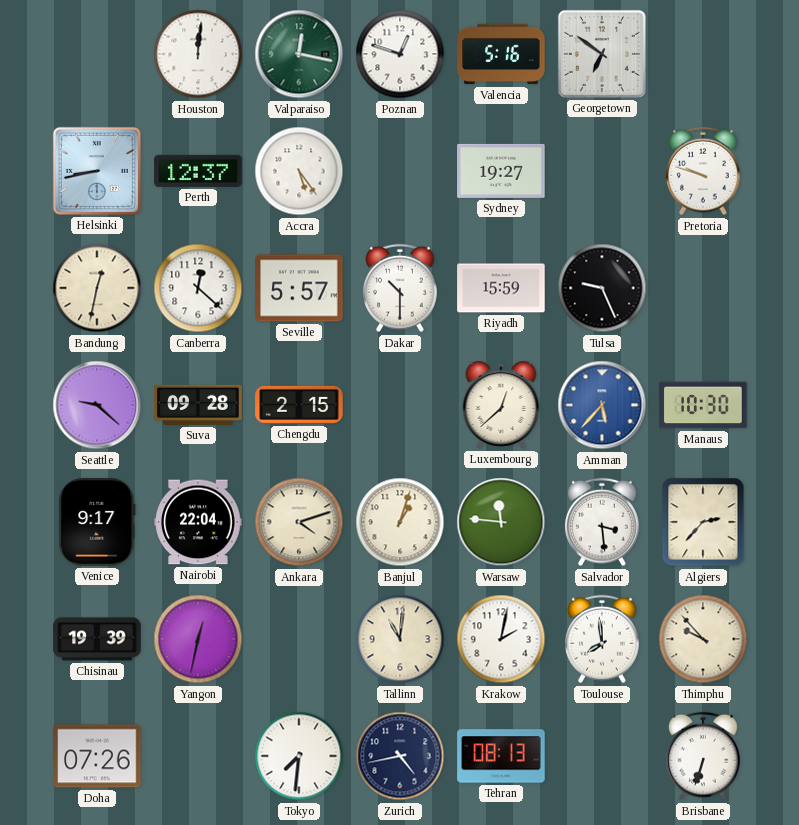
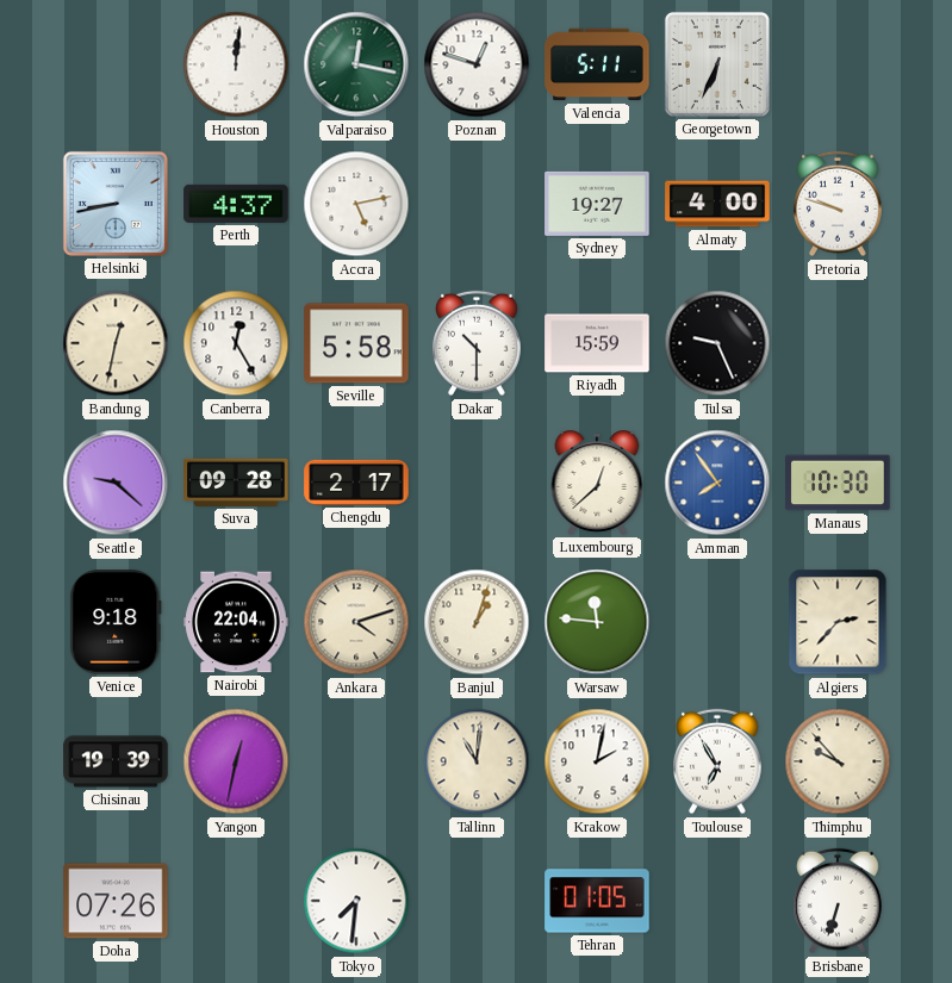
Valencia: 5:16 -> 5:11 (597, 64)
Georgetown: 6:51 -> 6:34 (717, 64)
Perth: 12:37 -> 4:37 (236, 204)
Accra: 5:24 -> 5:13 (356, 204)
Almaty: none -> 4:00 (717, 204)
Canberra: 12:22 -> 12:25 (236, 343)
Seville: 5:57 -> 5:58 (356, 343)
Chengdu: 2:15 -> 2:17 (356, 483)
Amman: 5:37 -> 7:54 (717, 483)
Venice: 9:17 -> 9:18 (116, 622)
Salvador: 3:29 -> none (603, 522)
Toulouse: 7:59 -> 6:55 (718, 761)
Zurich: 4:43 -> none (400, 756)
Tehran: 08:13 -> 01:05 (597, 901)
